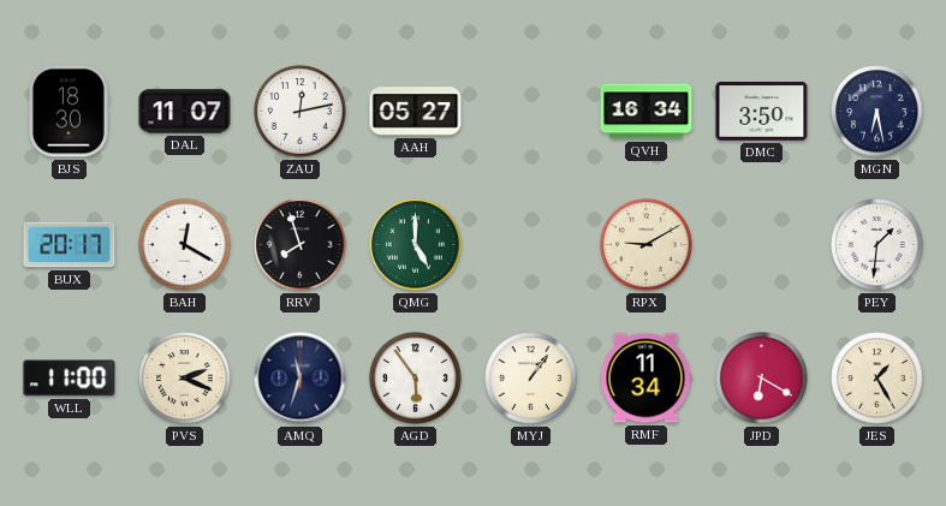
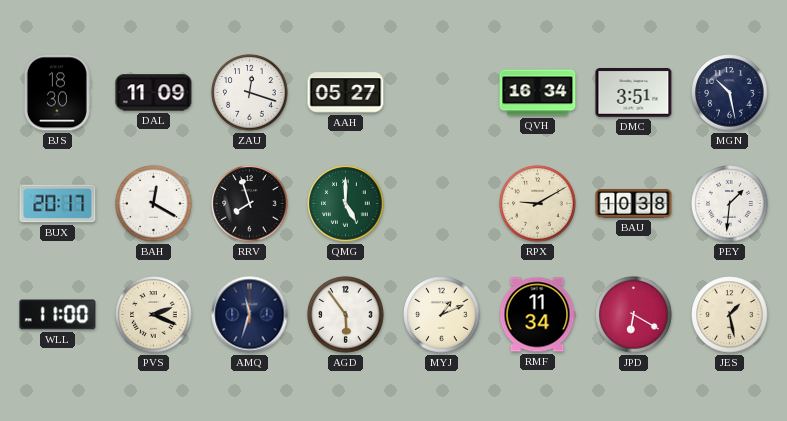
DAL: 11:07 -> 11:09 (154, 93)
ZAU: 12:13 -> 12:18 (250, 93)
DMC: 3:50 -> 3:51 (634, 93)
MGN: 6:28 -> 10:28 (730, 93)
BAU: none -> 10:38 (634, 204)
MYJ: 1:06 -> 1:11 (442, 315)
JES: 1:25 -> 1:28 (730, 315)
